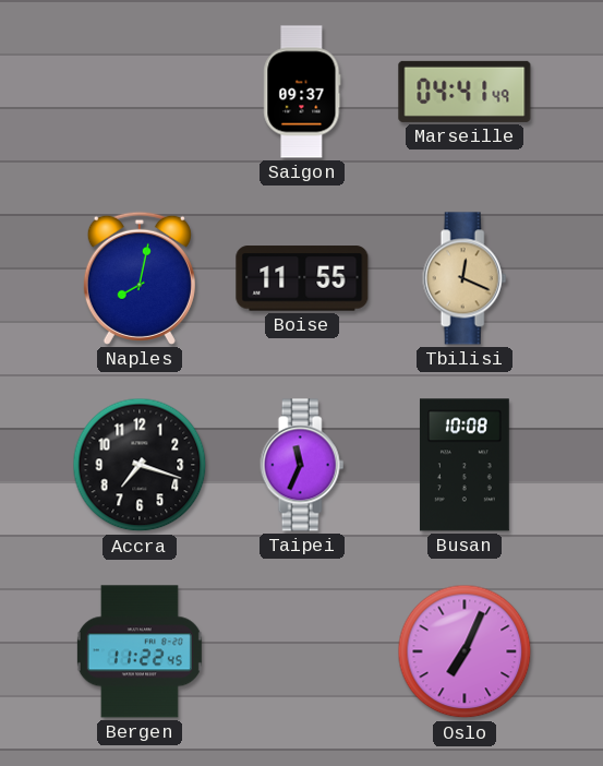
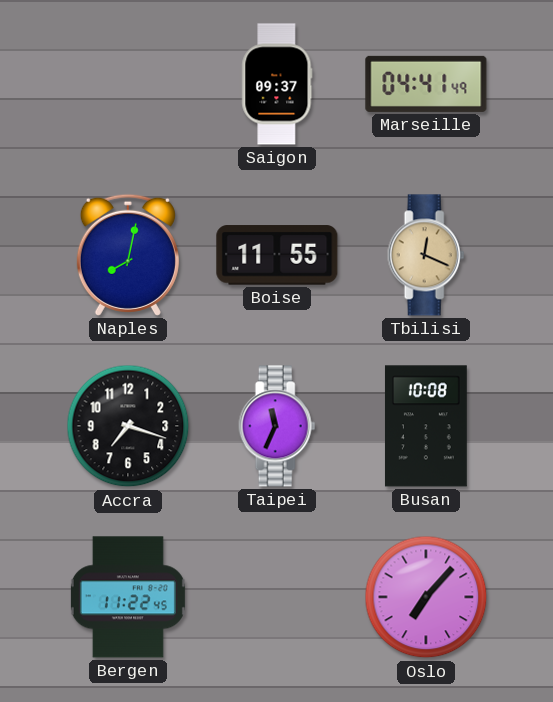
Oslo: 7:04 -> 7:07 (426, 597)
